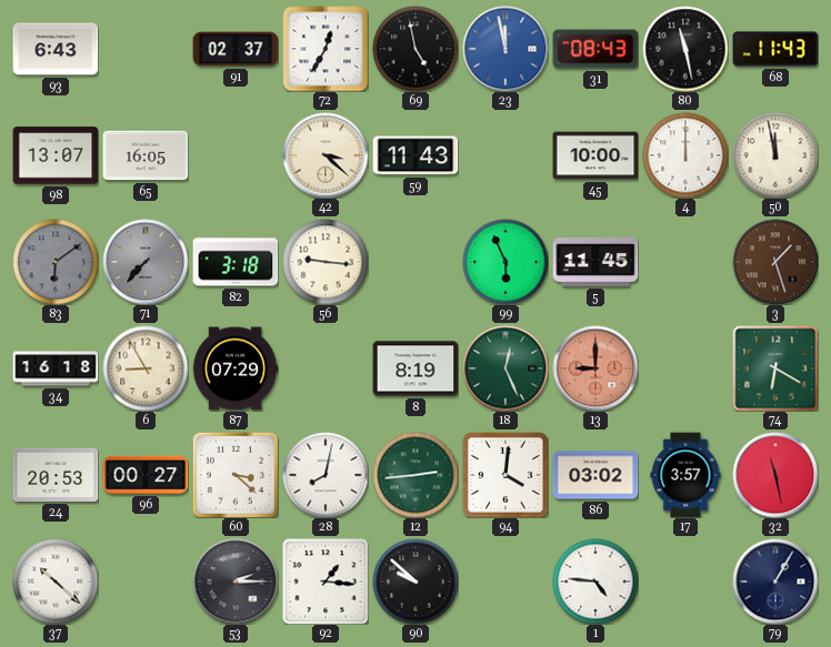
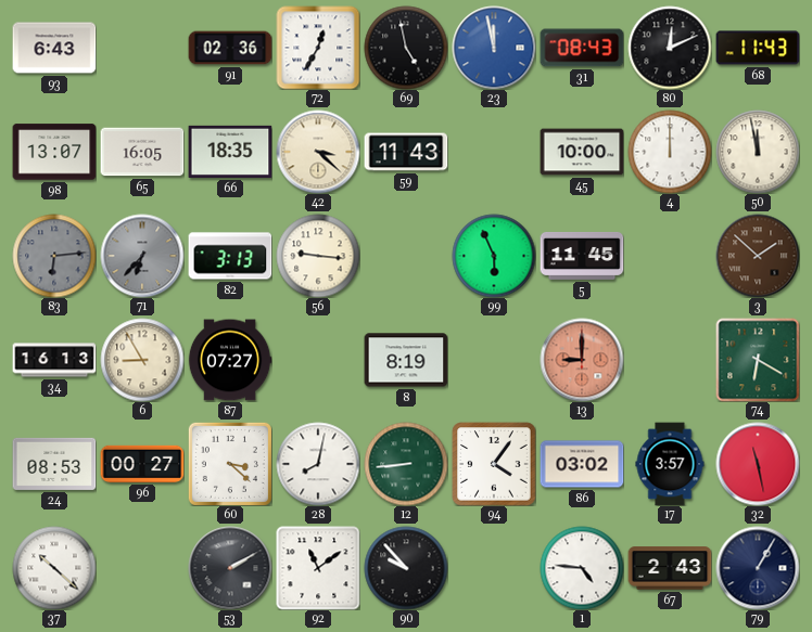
91: 02:37 -> 02:36 (230, 48)
80: 11:28 -> 12:11 (670, 48)
66: none -> 18:35 (230, 152)
83: 6:09 -> 6:14 (54, 256)
71: 7:37 -> 6:37 (142, 256)
82: 3:18 -> 3:13 (230, 256)
3: 1:27 -> 1:52 (758, 256)
34: 16:18 -> 16:13 (54, 360)
87: 07:29 -> 07:27 (230, 360)
18: 12:26 -> none (505, 368)
24: 20:53 -> 08:53 (54, 464)
12: 2:44 -> 8:44 (406, 464)
94: 4:01 -> 4:06 (494, 464)
53: 2:15 -> 2:10 (230, 568)
92: 1:16 -> 11:09 (318, 568)
90: 9:52 -> 9:53 (406, 568)
67: none -> 2:43 (670, 568)
